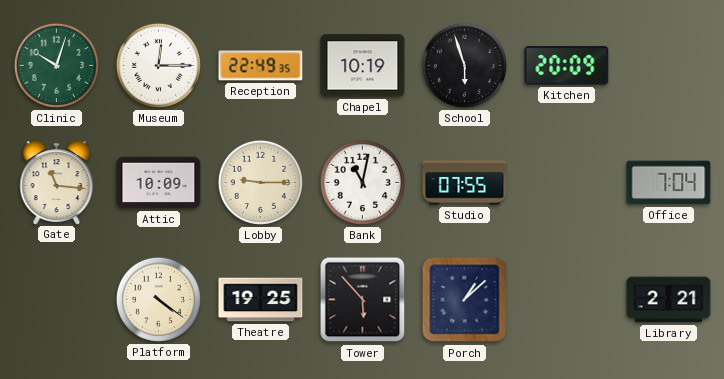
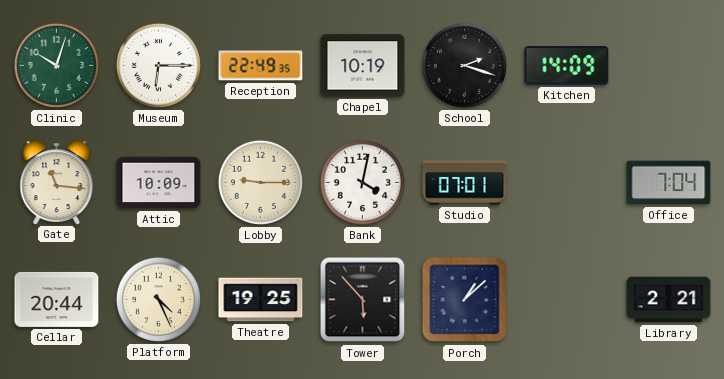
Museum: 12:15 -> 6:15 (158, 65)
School: 5:57 -> 2:18 (464, 65)
Kitchen: 20:09 -> 14:09 (567, 66)
Bank: 11:02 -> 4:02 (362, 182)
Studio: 07:55 -> 07:01 (465, 183)
Cellar: none -> 20:44 (57, 299)
Platform: 4:21 -> 4:26 (158, 299)
